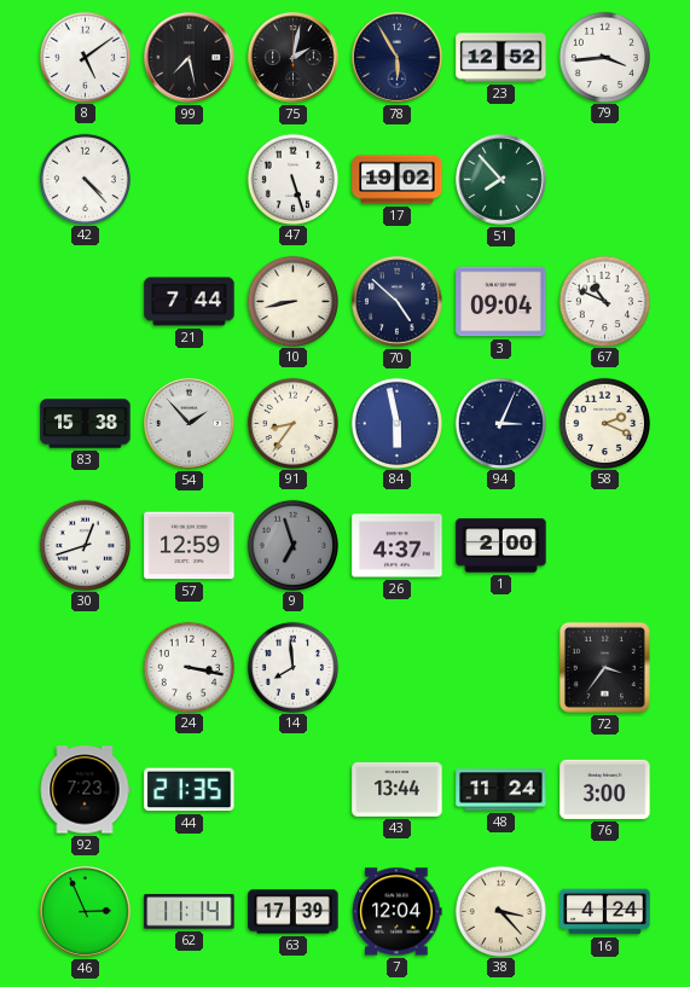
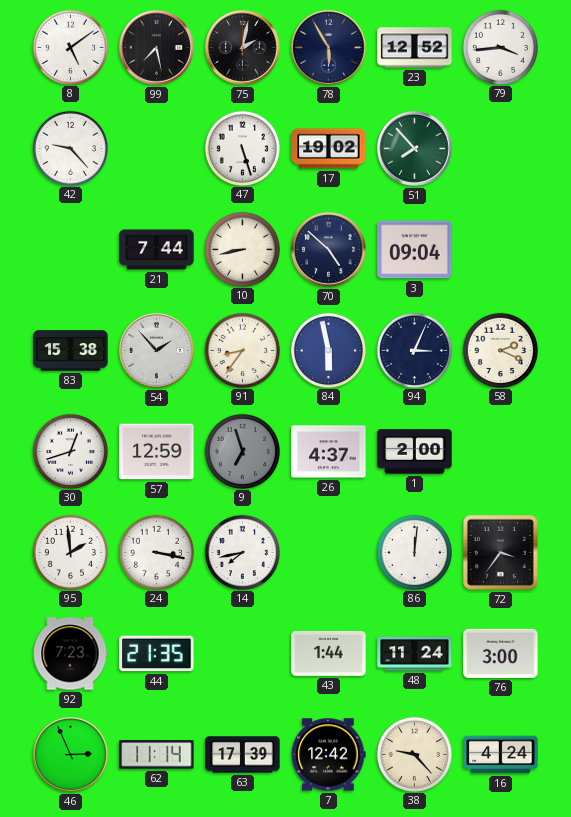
42: 4:23 -> 9:23 (70, 148)
67: 10:49 -> none (604, 301)
95: none -> 1:59 (70, 552)
14: 7:59 -> 7:43 (242, 552)
86: none -> 12:01 (414, 552)
43: 13:44 -> 1:44 (329, 653)
7: 12:04 -> 12:42 (329, 755)
38: 3:23 -> 9:23 (414, 754)
